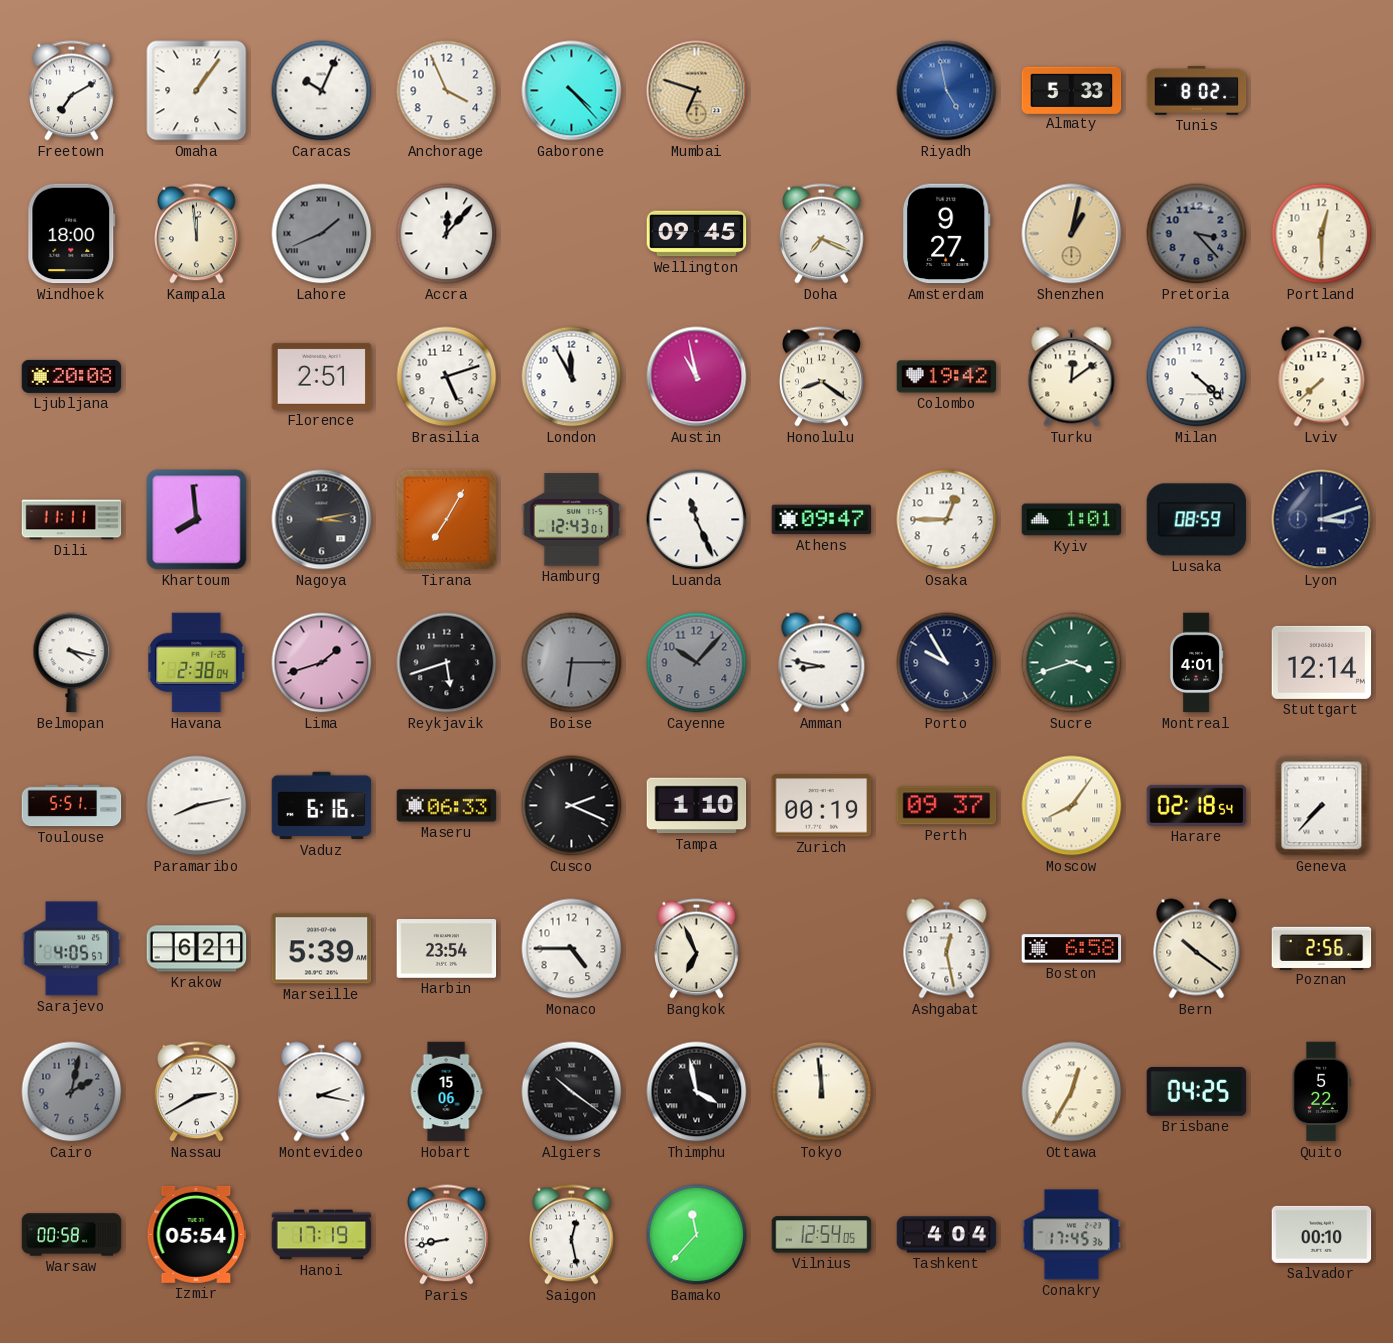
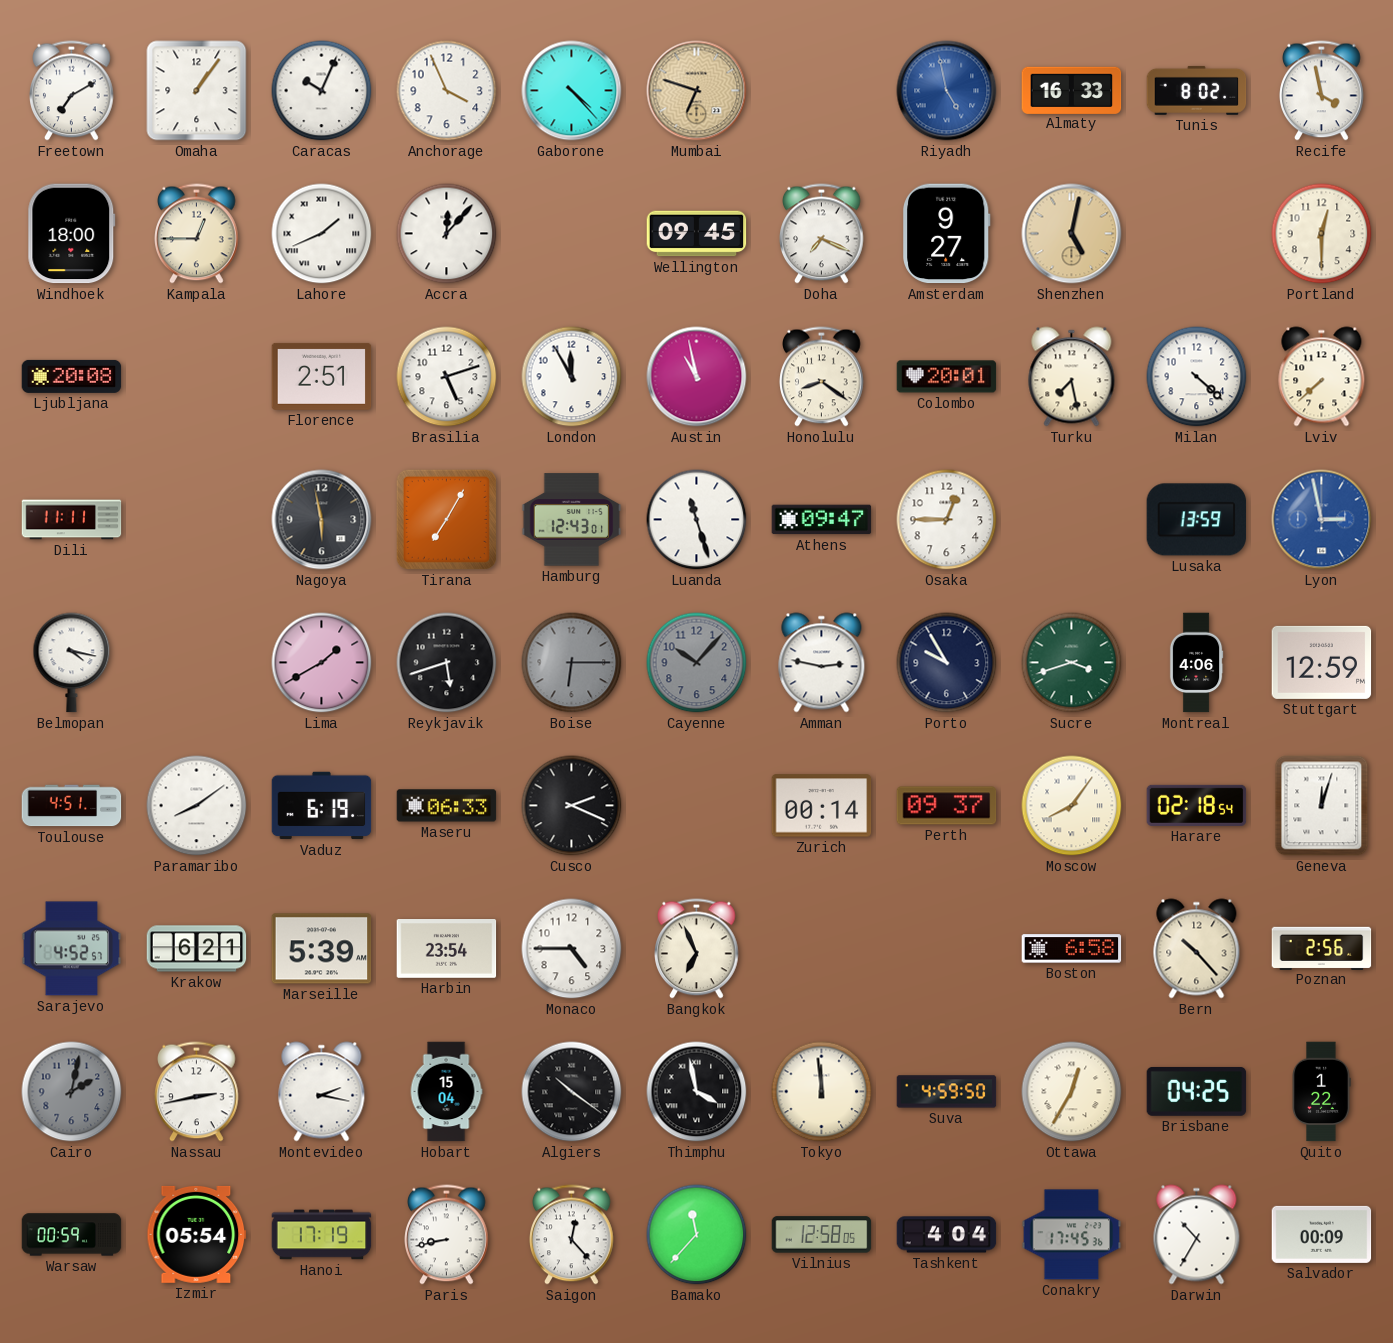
Almaty: 5:33 -> 16:33 (1072, 90)
Recife: none -> 3:58 (1322, 91)
Kampala: 11:59 -> 12:45 (197, 234)
Lahore dial: grey -> white (322, 234)
Shenzhen: 1:02 -> 5:02 (1072, 234)
Pretoria: 3:23 -> none (1197, 234)
Colombo: 19:42 -> 20:01 (947, 377)
Turku: 12:09 -> 7:28 (1072, 377)
Khartoum: 7:59 -> none (197, 520)
Nagoya: 3:13 -> 5:58 (322, 520)
Luanda: 11:26 -> 11:27 (697, 520)
Kyiv: 1:01 -> none (1072, 520)
Lusaka: 08:59 -> 13:59 (1197, 520)
Lyon: 3:12 -> 2:58 (1322, 520)
Lyon dial: navy -> blue (1322, 520)
Havana: 2:38 -> none (197, 663)
Lima: 1:42 -> 1:40 (322, 663)
Amman: 8:47 -> 2:47 (822, 663)
Montreal: 4:01 -> 4:06 (1196, 663)
Stuttgart: 12:14 -> 12:59 (1322, 662)
Toulouse: 5:51 -> 4:51 (72, 806)
Paramaribo: 8:13 -> 8:09 (197, 806)
Vaduz: 6:16 -> 6:19 (322, 806)
Tampa: 1:10 -> none (697, 806)
Zurich: 00:19 -> 00:14 (822, 806)
Geneva: 7:37 -> 12:03 (1322, 806)
Sarajevo: 4:05 -> 4:52 (72, 949)
Ashgabat: 12:28 -> none (947, 949)
Bern: 10:21 -> 10:23 (1197, 949)
Nassau: 2:40 -> 2:43 (197, 1092)
Hobart: 15:06 -> 15:04 (446, 1092)
Suva: none -> 4:59 (947, 1092)
Quito: 5:22 -> 1:22 (1321, 1092)
Warsaw: 00:58 -> 00:59 (72, 1235)
Saigon: 12:28 -> 12:23 (572, 1235)
Vilnius: 12:54 -> 12:58 (822, 1235)
Darwin: none -> 10:35 (1197, 1235)
Salvador: 00:10 -> 00:09 (1322, 1234)
